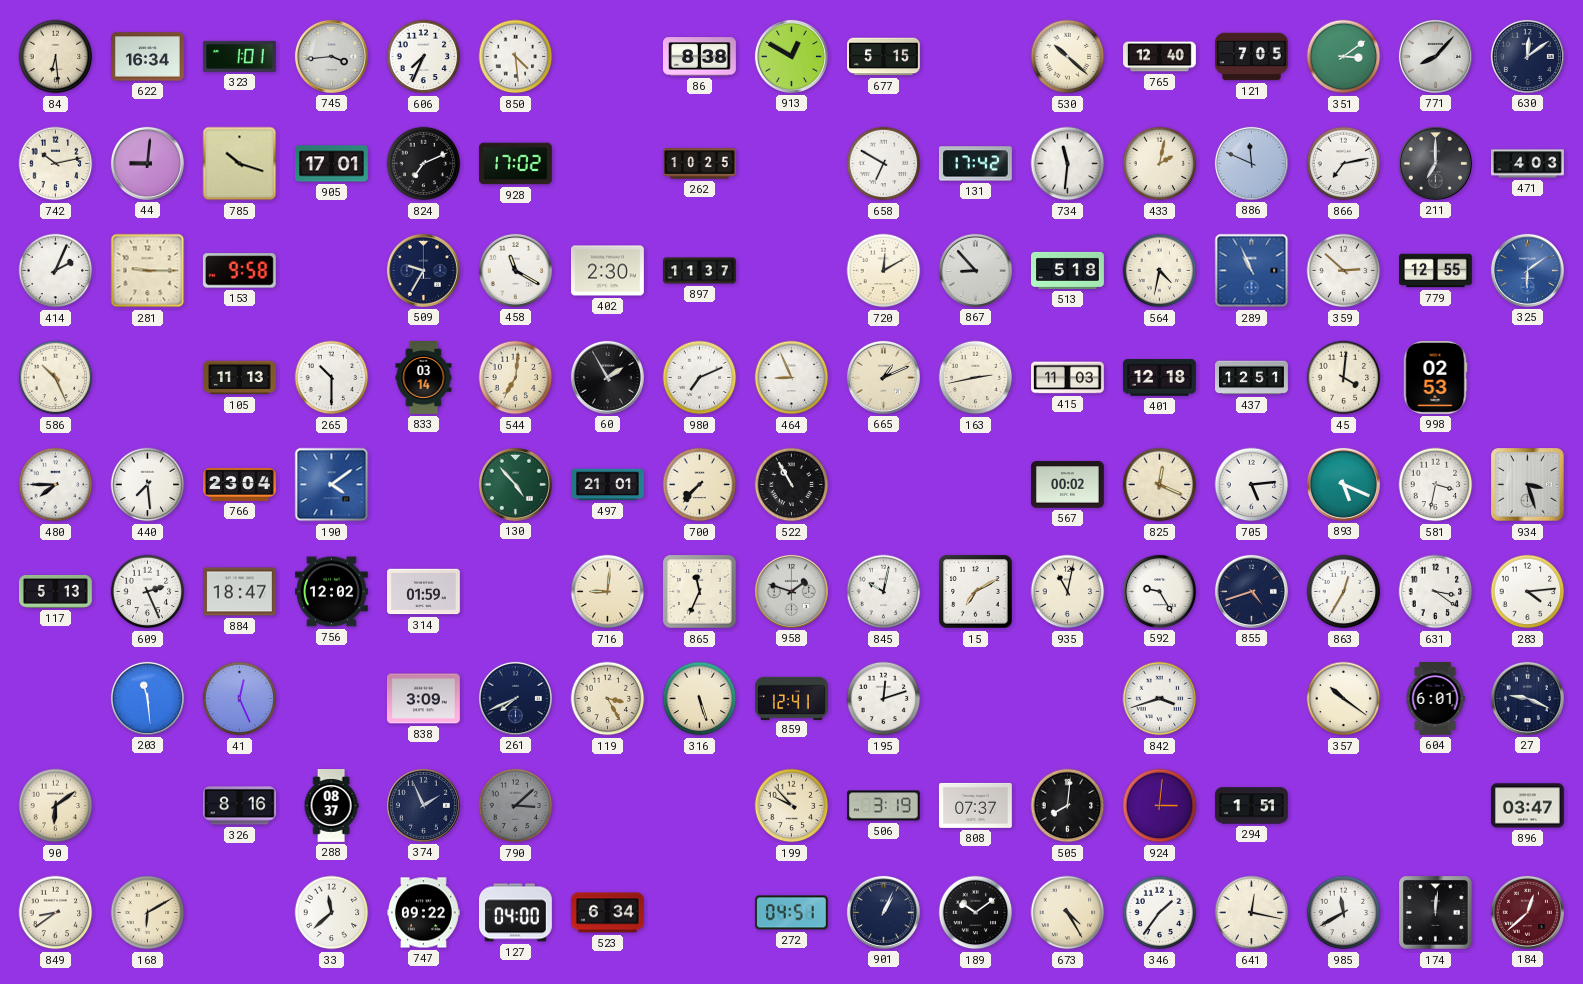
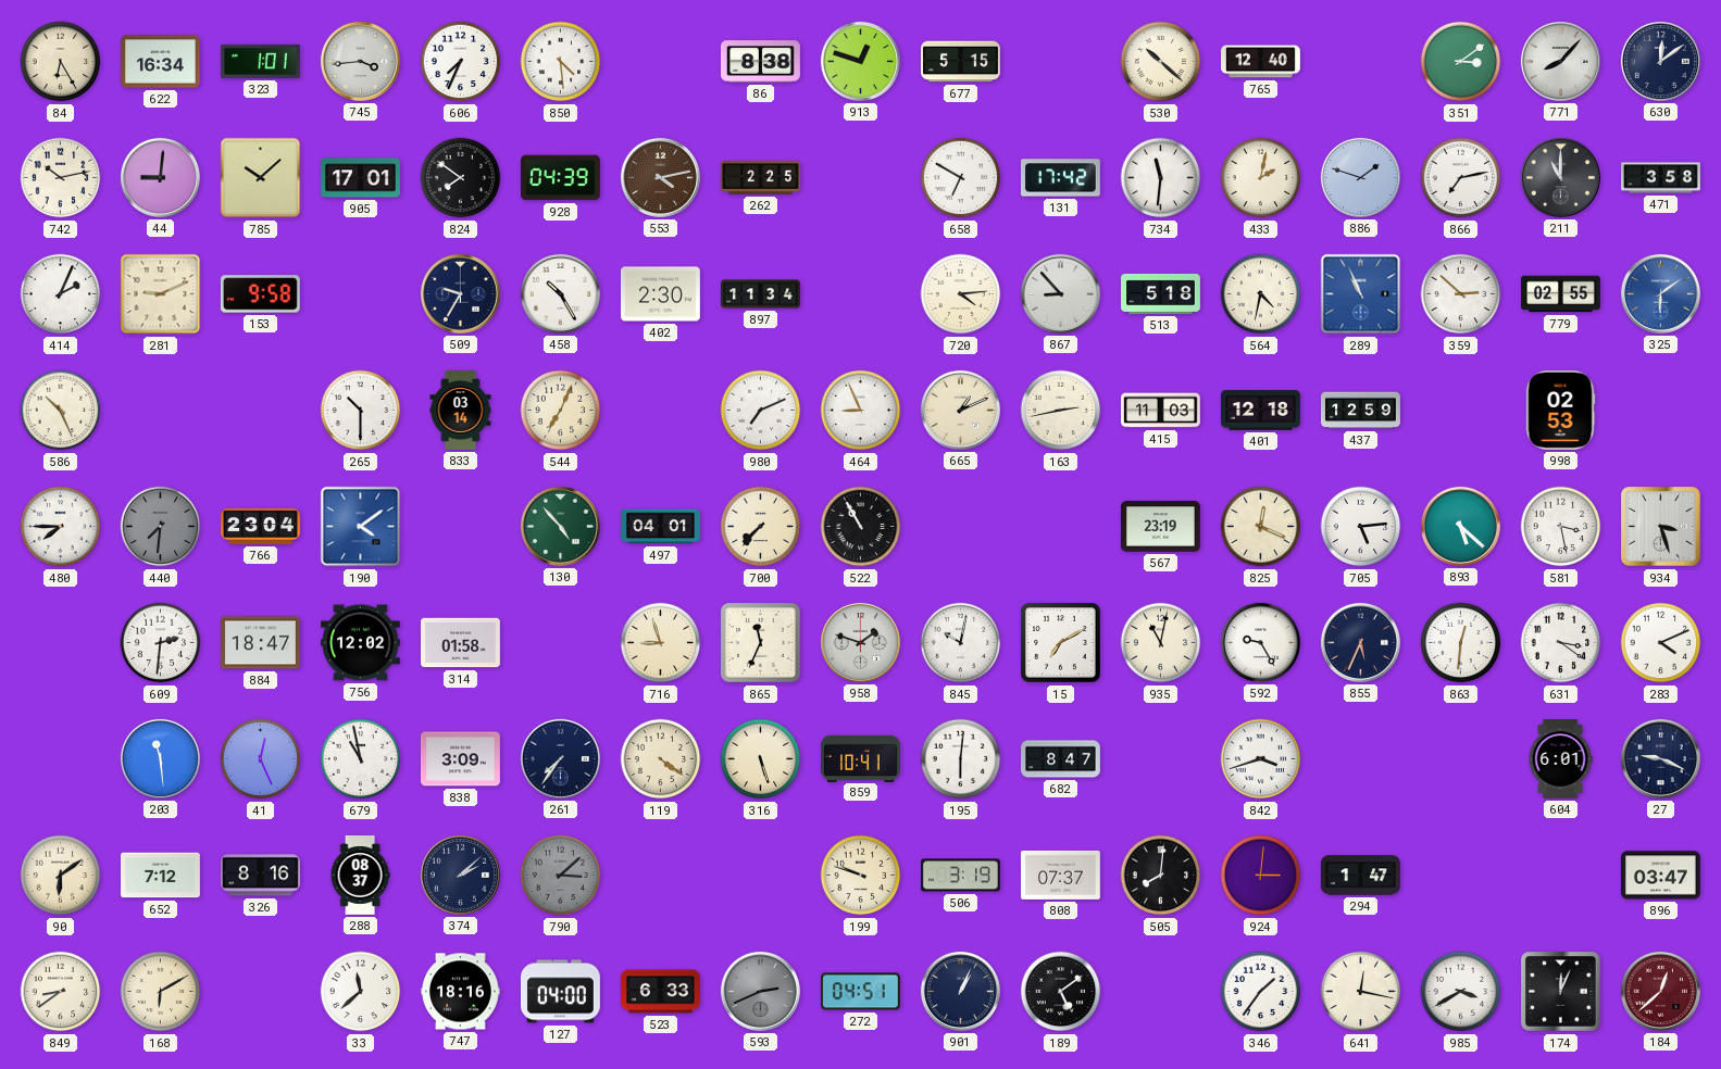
84: 6:29 -> 6:25 (61, 62)
913: 12:50 -> 12:48 (860, 61)
121: 7:05 -> none (1252, 57)
785: 10:18 -> 10:08 (261, 178)
824: 7:11 -> 7:51 (461, 178)
928: 17:02 -> 04:39 (561, 178)
553: none -> 4:13 (660, 177)
262: 10:25 -> 2:25 (761, 178)
886: 11:49 -> 1:48 (1360, 177)
211: 7:00 -> 11:00 (1560, 177)
471: 4:03 -> 3:58 (1661, 178)
281: 9:15 -> 9:11 (161, 294)
458: 11:20 -> 10:25 (560, 293)
897: 11:37 -> 11:34 (761, 294)
720: 12:10 -> 4:14 (961, 294)
779: 12:55 -> 02:55 (1561, 294)
105: 11:13 -> none (240, 378)
544: 7:01 -> 7:04 (561, 411)
60: 1:55 -> none (607, 377)
437: 12:51 -> 12:59 (1361, 411)
45: 4:01 -> none (1344, 378)
440: 7:29 -> 7:31 (161, 527)
440 dial: white -> grey (161, 527)
497: 21:01 -> 04:01 (661, 527)
567: 00:02 -> 23:19 (1161, 527)
893: 5:19 -> 5:22 (1460, 526)
581: 3:32 -> 3:28 (1561, 527)
117: 5:13 -> none (55, 591)
609: 2:26 -> 2:31 (161, 643)
314: 01:59 -> 01:58 (461, 643)
716: 9:01 -> 8:57 (661, 643)
855: 4:42 -> 5:34 (1360, 642)
863: 12:35 -> 12:31 (1461, 643)
283: 4:14 -> 4:11 (1661, 643)
679: none -> 10:58 (361, 759)
261: 7:41 -> 7:36 (560, 758)
119: 3:25 -> 4:21 (661, 759)
859: 12:41 -> 10:41 (861, 758)
195: 12:12 -> 6:01 (961, 759)
682: none -> 8:47 (1061, 759)
357: 10:21 -> none (1344, 699)
652: none -> 7:12 (161, 876)
374: 1:56 -> 2:08 (460, 875)
199: 9:53 -> 9:48 (861, 876)
294: 1:51 -> 1:47 (1361, 876)
747: 09:22 -> 18:16 (461, 992)
523: 6:34 -> 6:33 (660, 992)
593: none -> 2:41 (760, 991)
189: 10:09 -> 5:09 (1061, 992)
673: 4:25 -> none (1068, 913)
985: 11:40 -> 3:40 (1461, 992)
174: 12:01 -> 12:04 (1561, 992)
